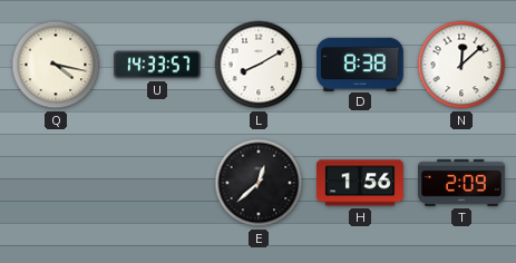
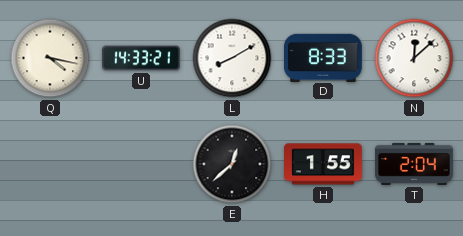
U: 14:33:57 -> 14:33:21 (142, 58)
D: 8:38 -> 8:33 (324, 57)
H: 1:56 -> 1:55 (324, 164)
T: 2:09 -> 2:04 (414, 164)
